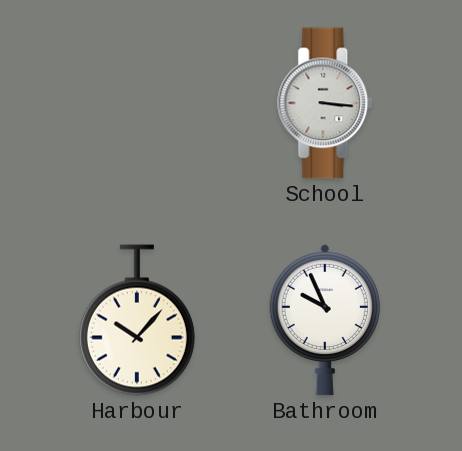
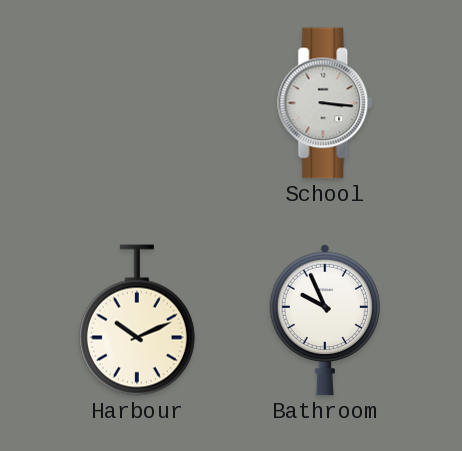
Harbour: 10:07 -> 10:11 (137, 320)
